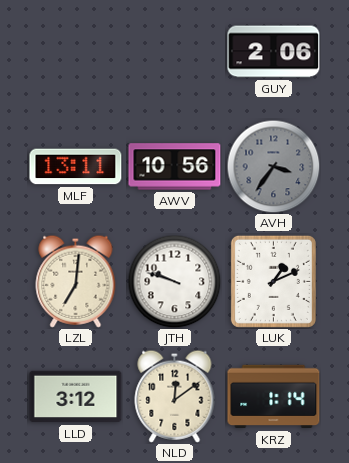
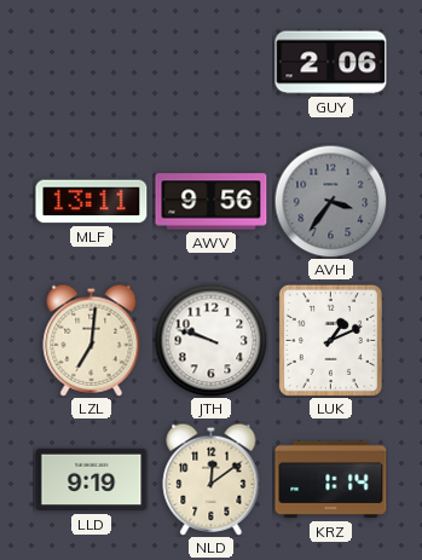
AWV: 10:56 -> 9:56 (212, 202)
LLD: 3:12 -> 9:19 (92, 480)
